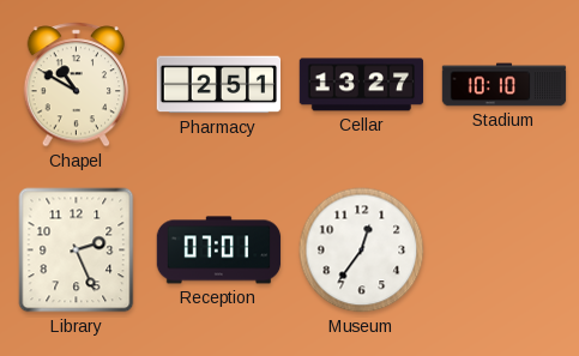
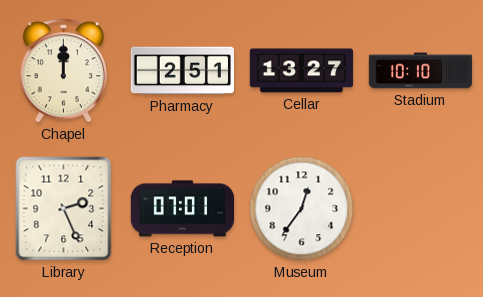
Chapel: 10:50 -> 12:00 (64, 71)
